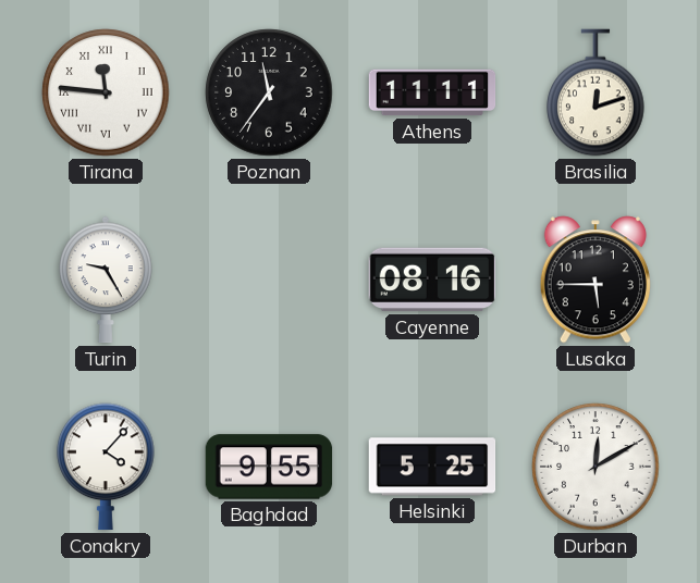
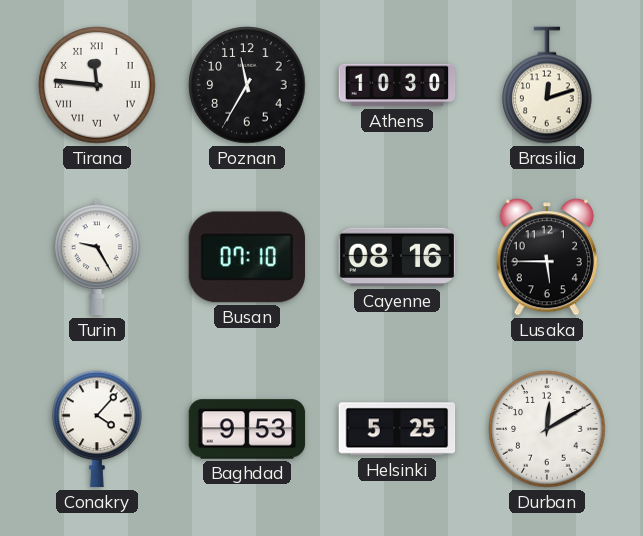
Poznan: 11:36 -> 11:35 (247, 85)
Athens: 11:11 -> 10:30 (397, 85)
Busan: none -> 07:10 (246, 257)
Baghdad: 9:55 -> 9:53 (247, 429)
